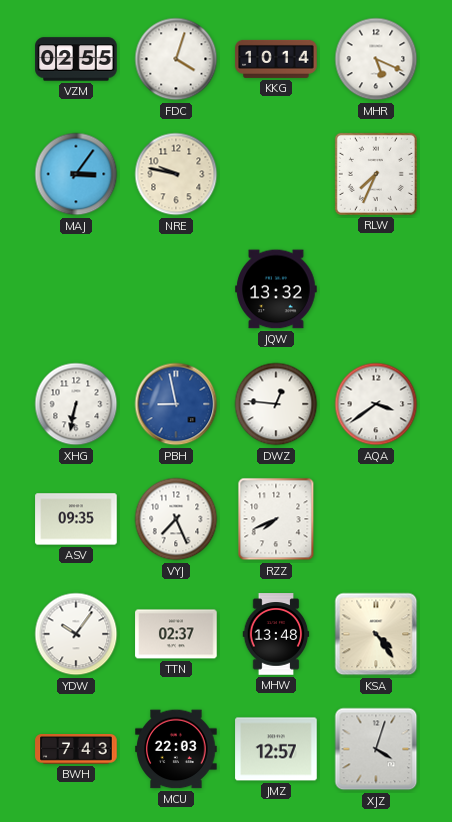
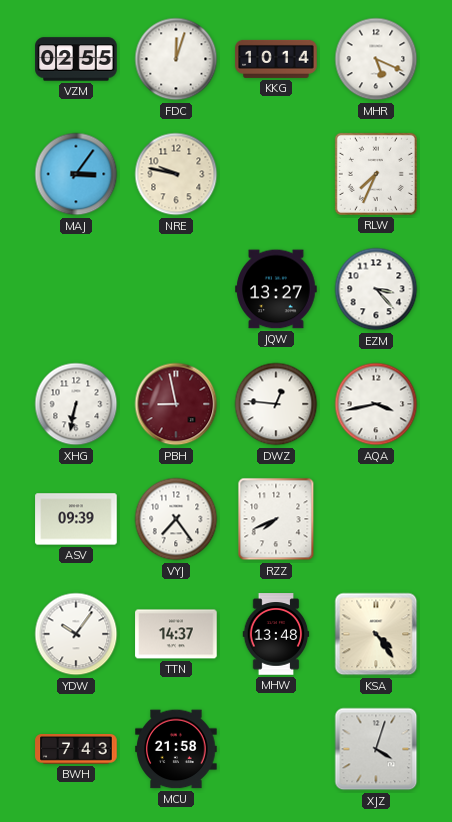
FDC: 4:03 -> 12:03 (176, 59)
JQW: 13:32 -> 13:27 (276, 289)
EZM: none -> 3:23 (376, 289)
PBH dial: blue -> burgundy (176, 404)
AQA: 3:39 -> 3:43 (376, 404)
ASV: 09:35 -> 09:39 (76, 519)
VYJ: 7:26 -> 7:24 (176, 519)
TTN: 02:37 -> 14:37 (176, 634)
MCU: 22:03 -> 21:58 (176, 749)
JMZ: 12:57 -> none (276, 749)
